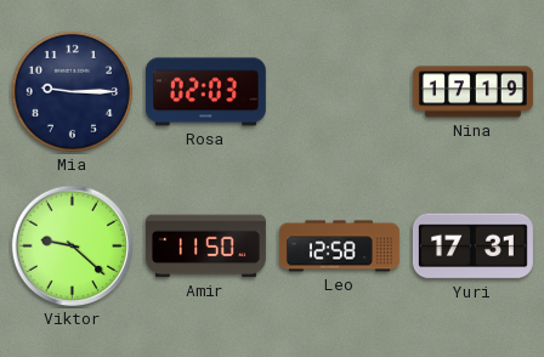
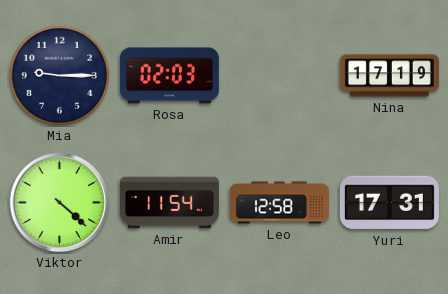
Viktor: 9:22 -> 4:22 (60, 203)
Amir: 11:50 -> 11:54 (169, 203)
